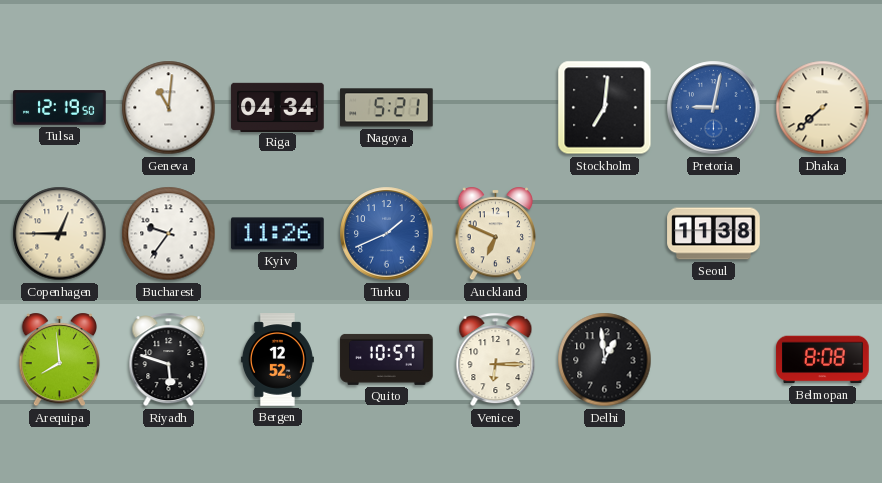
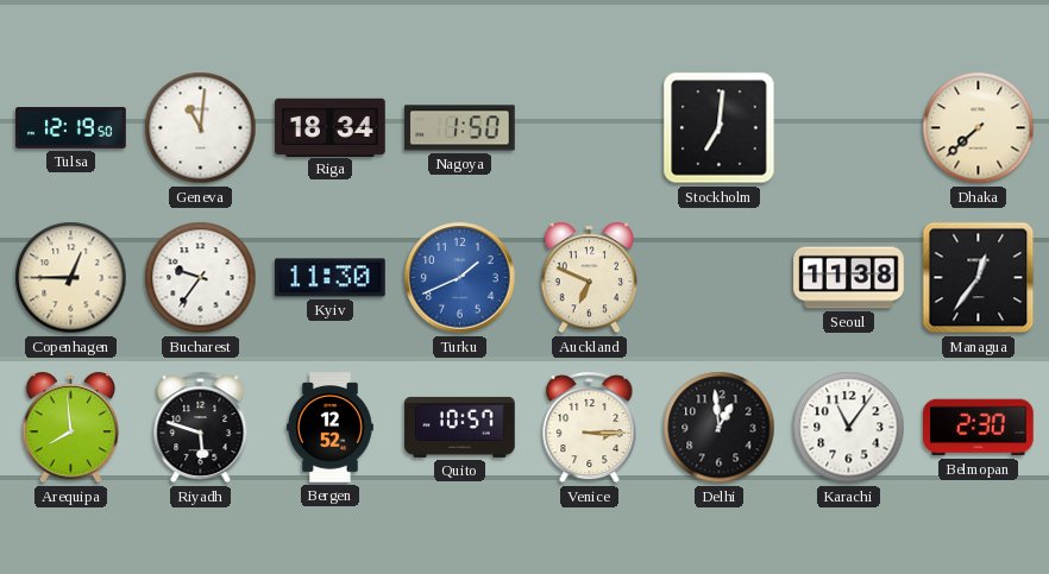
Riga: 04:34 -> 18:34 (331, 127)
Nagoya: 5:21 -> 1:50 (460, 128)
Pretoria: 9:02 -> none (714, 108)
Kyiv: 11:26 -> 11:30 (331, 278)
Managua: none -> 12:36 (979, 278)
Venice: 6:15 -> 3:15 (590, 428)
Karachi: none -> 11:06 (849, 428)
Belmopan: 8:08 -> 2:30 (979, 428)
